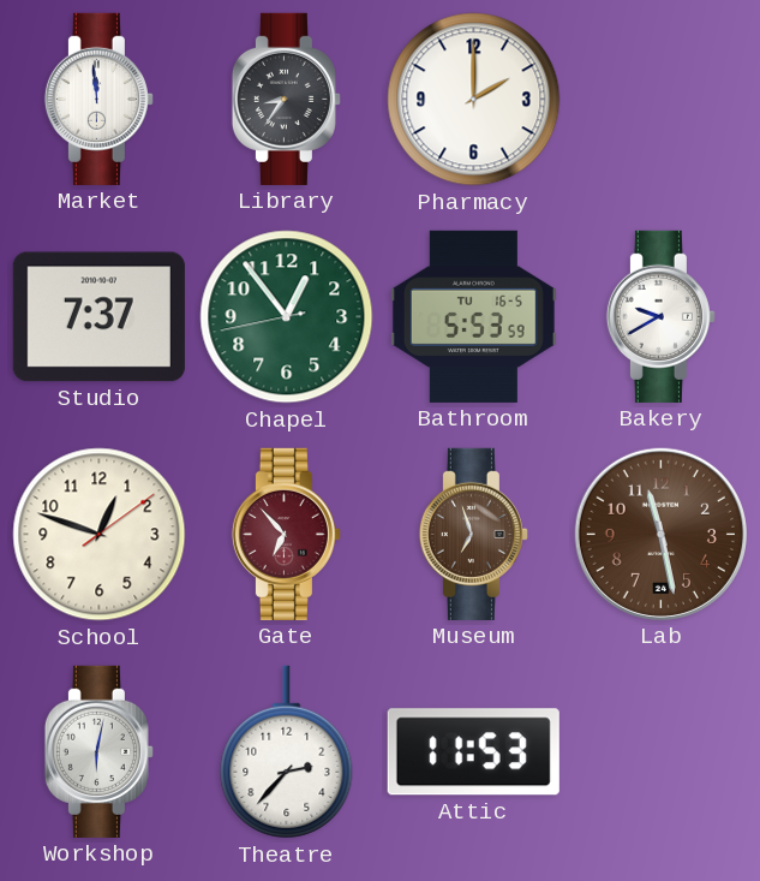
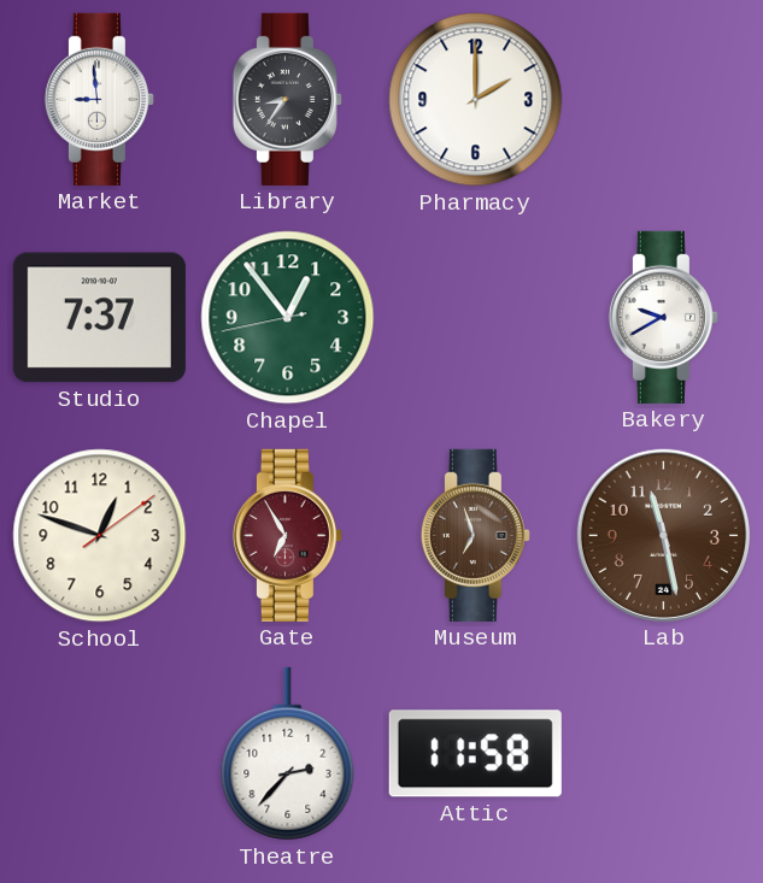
Market: 11:59 -> 8:59 (99, 99)
Bathroom: 5:53 -> none (473, 316)
Gate: 6:53 -> 6:55 (287, 535)
Workshop: 6:02 -> none (98, 751)
Attic: 11:53 -> 11:58 (475, 754)
